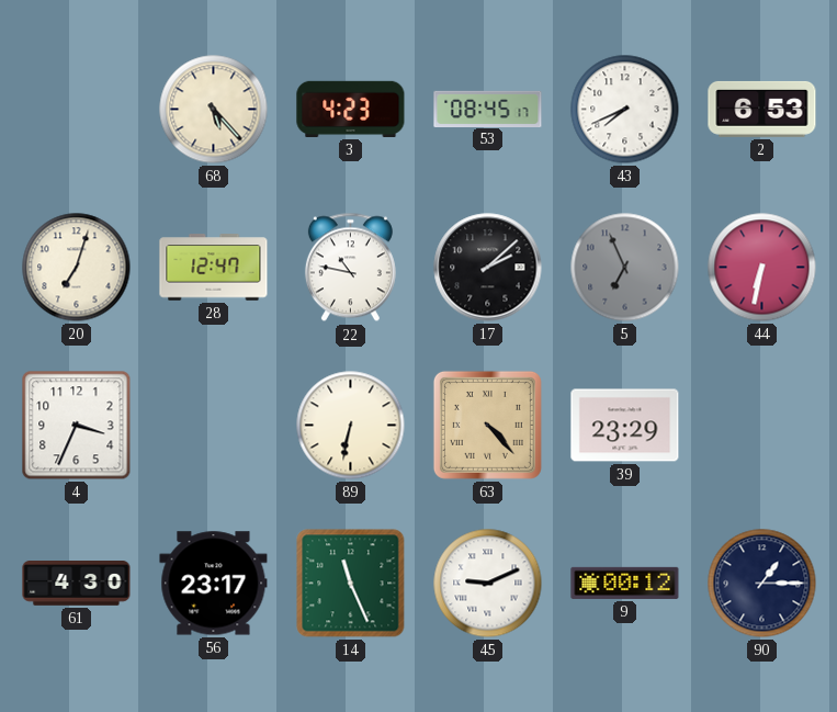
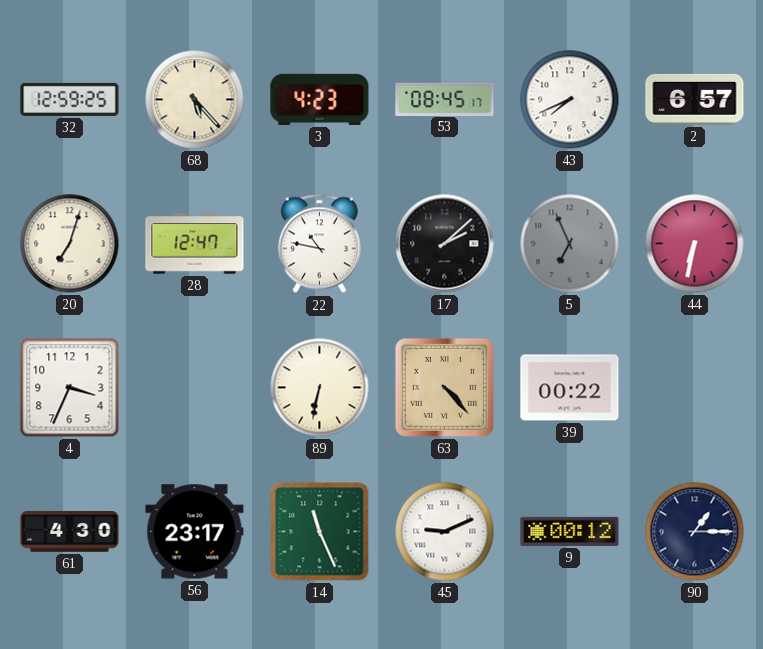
32: none -> 12:59 (70, 99)
2: 6:53 -> 6:57 (695, 99)
39: 23:29 -> 00:22 (570, 388)
